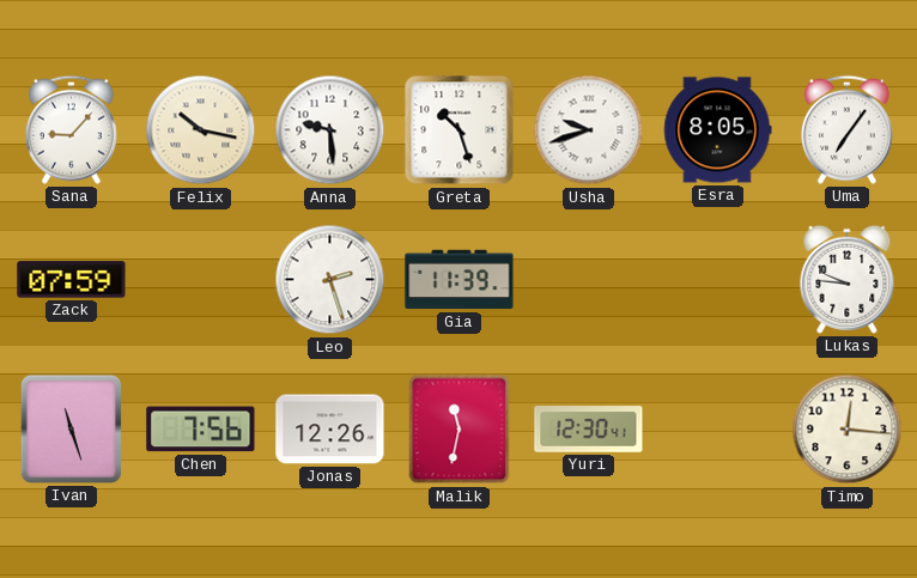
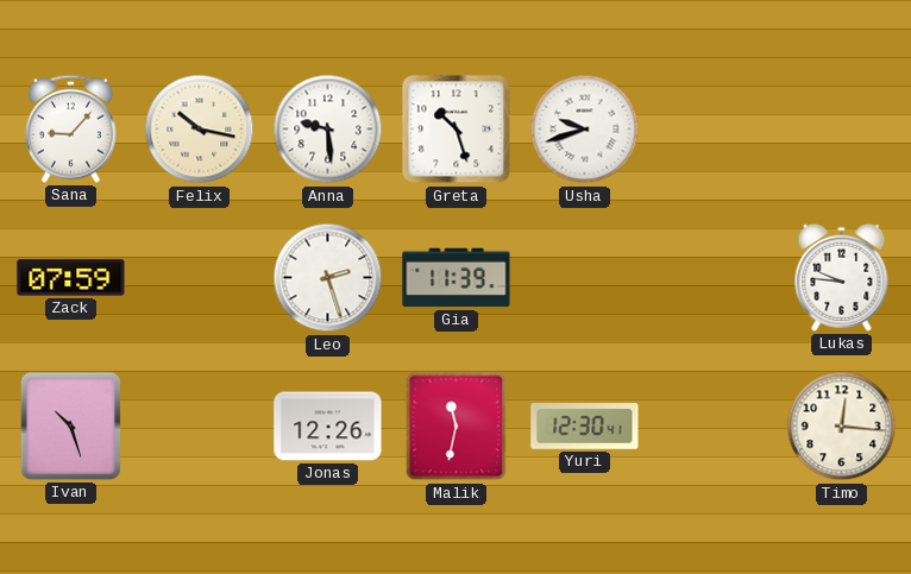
Esra: 8:05 -> none (717, 130)
Uma: 7:06 -> none (846, 129)
Ivan: 11:27 -> 10:27 (70, 425)
Chen: 7:56 -> none (201, 430)
